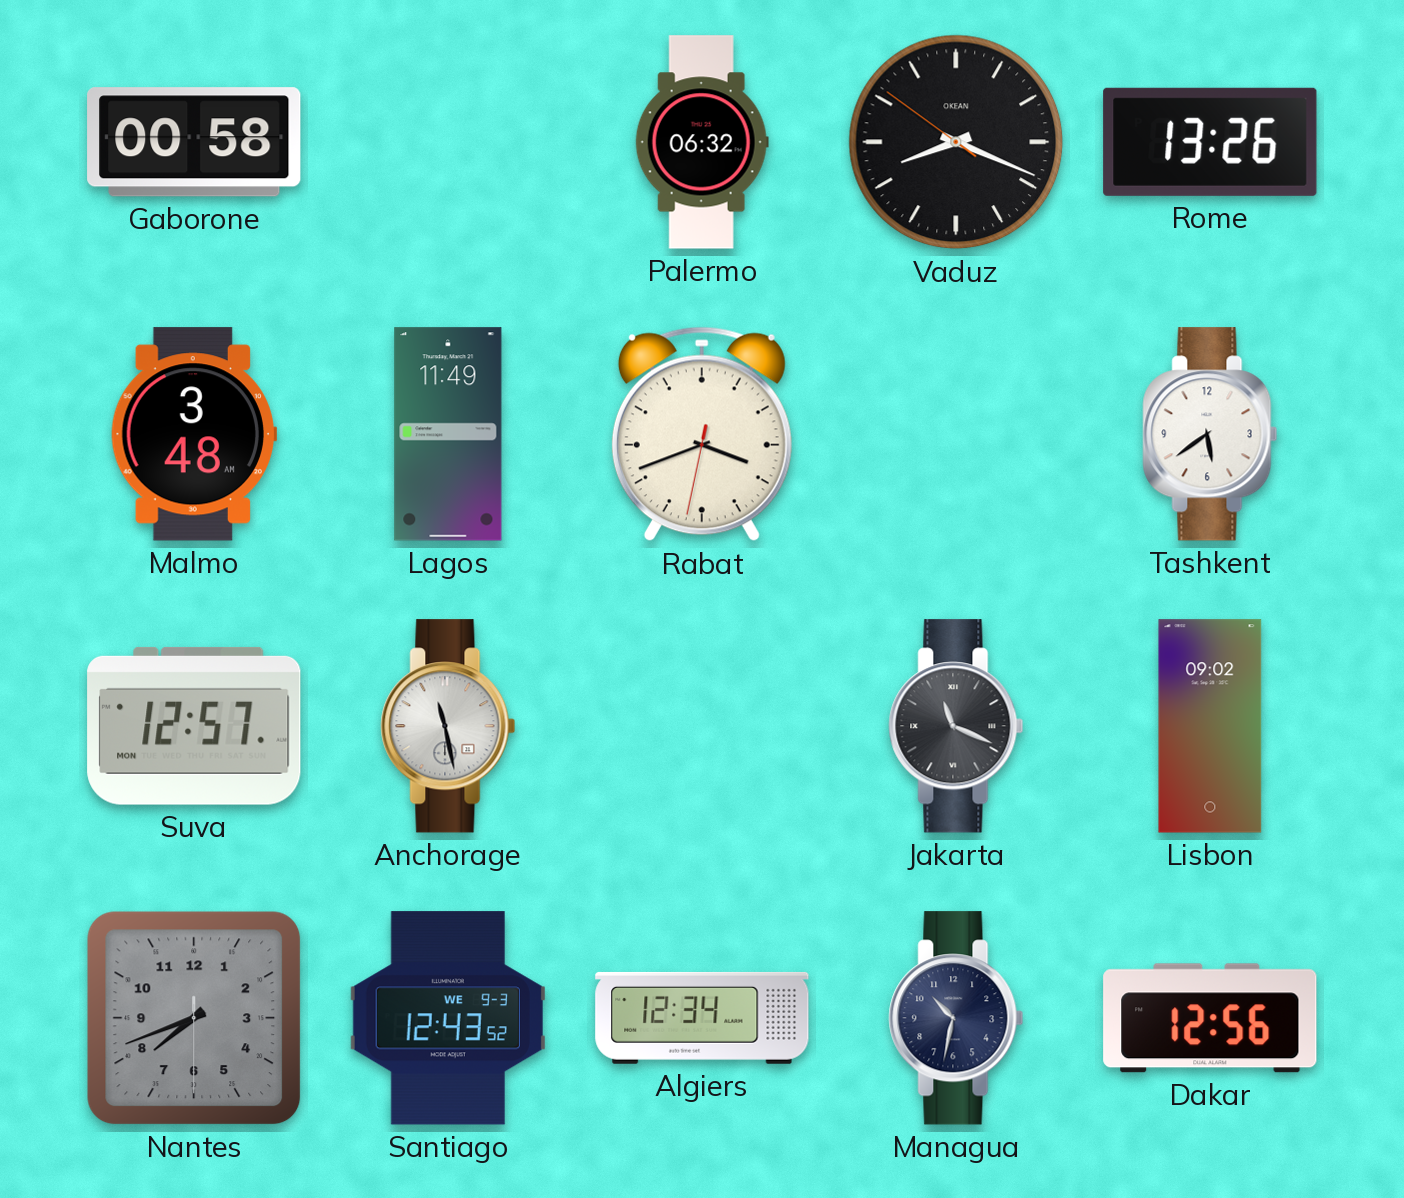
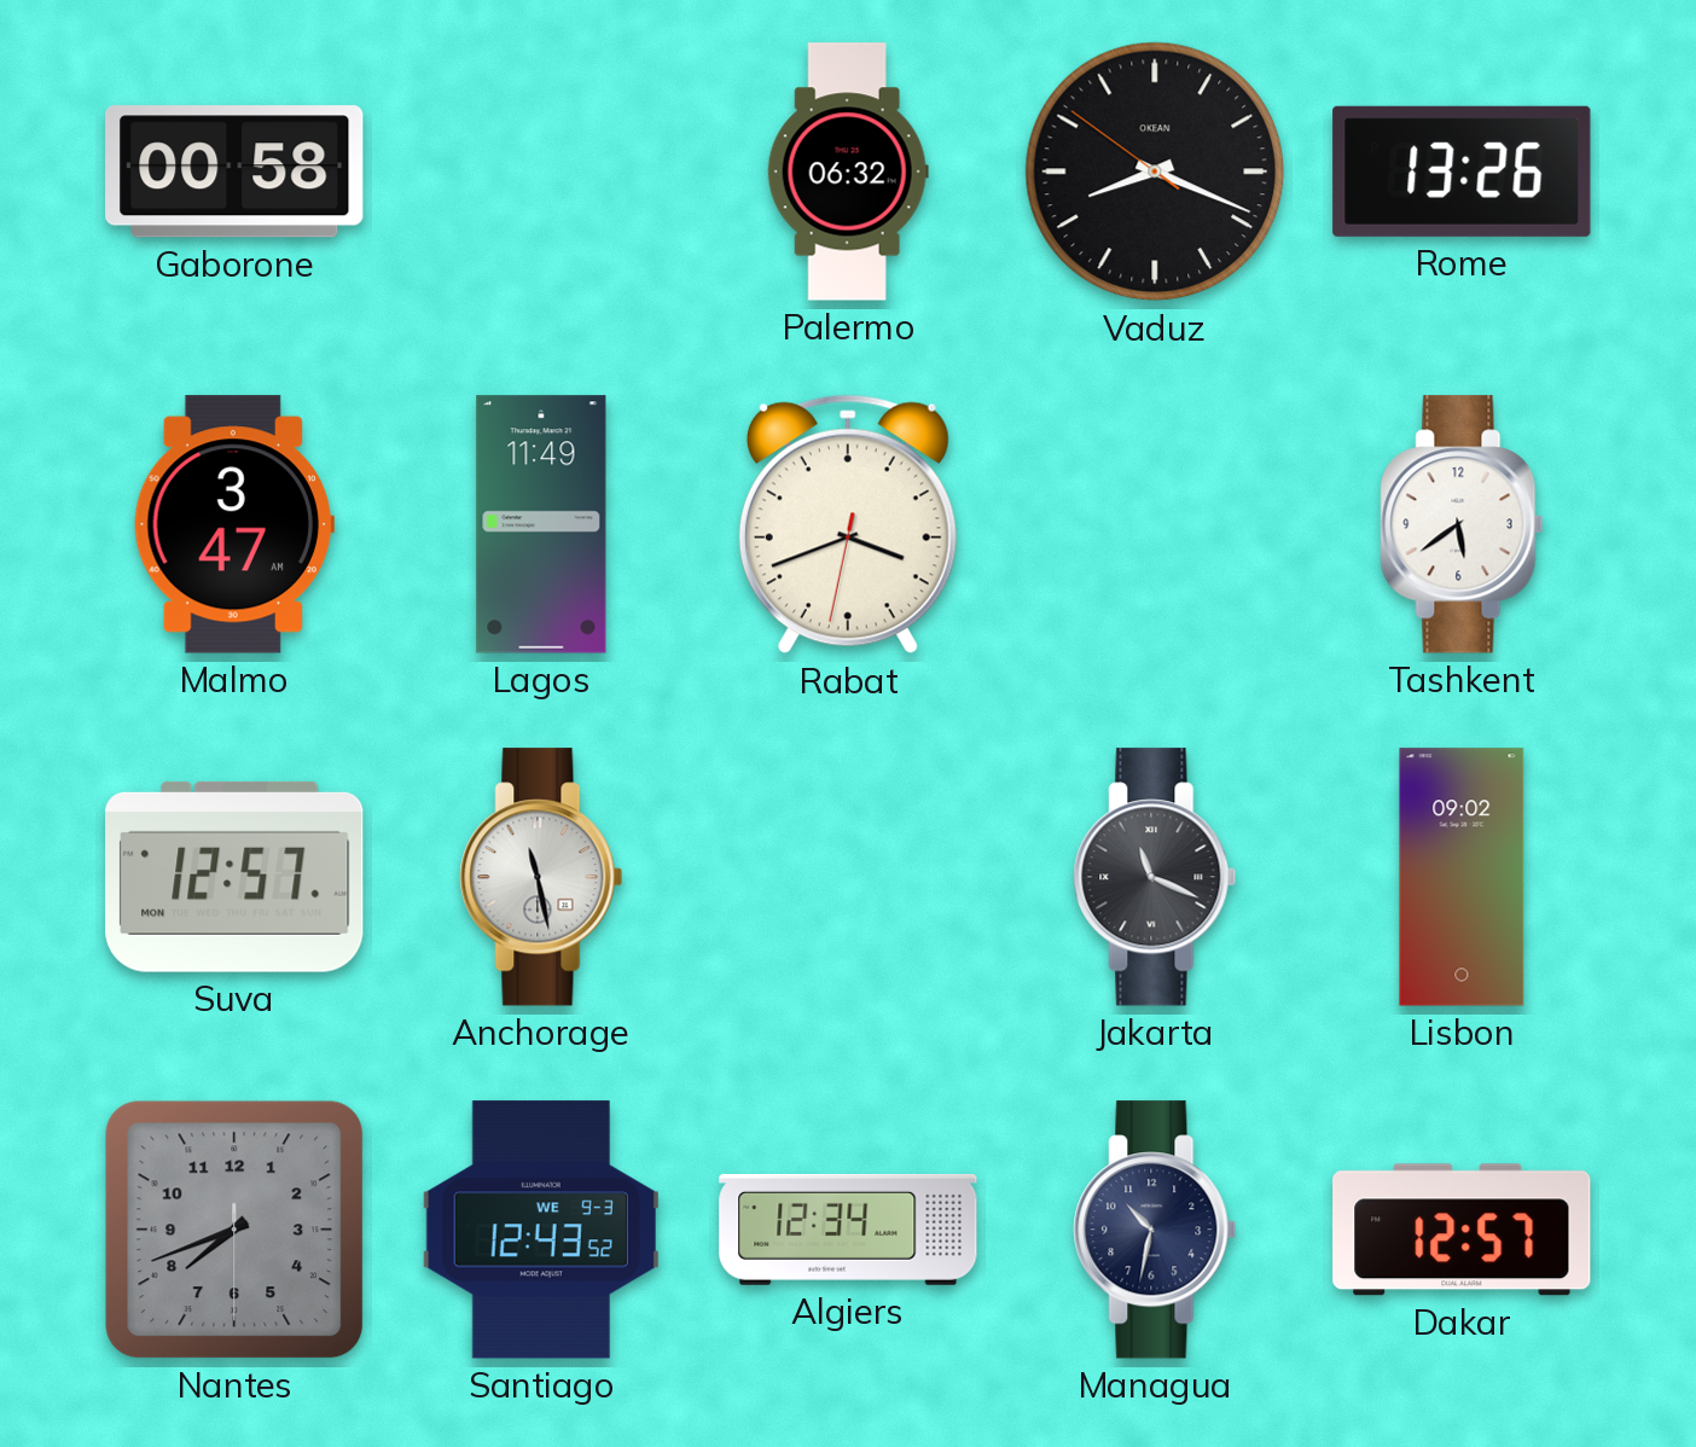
Malmo: 3:48 -> 3:47 (233, 524)
Dakar: 12:56 -> 12:57 (1462, 1230)
